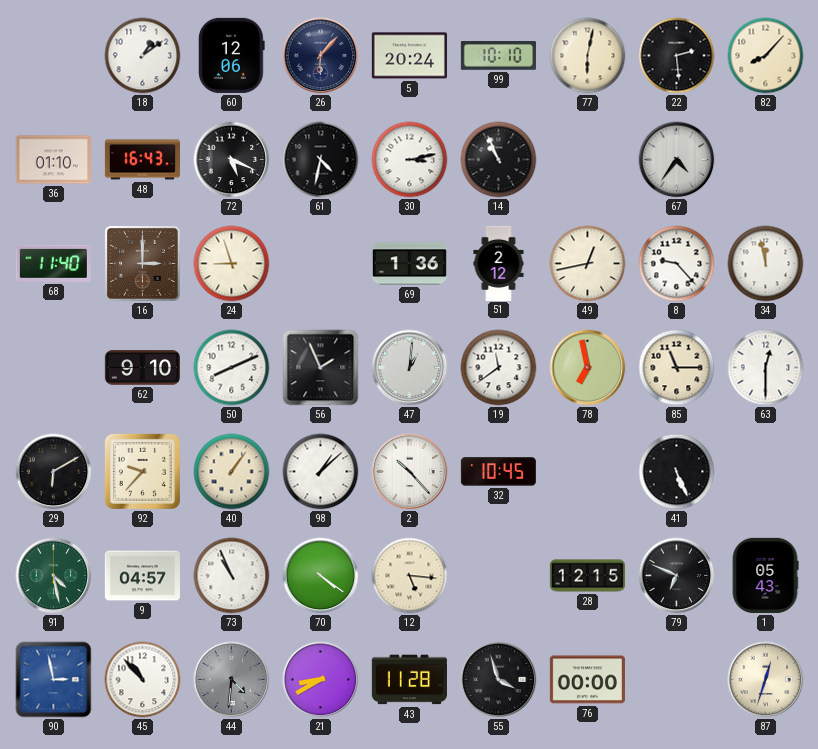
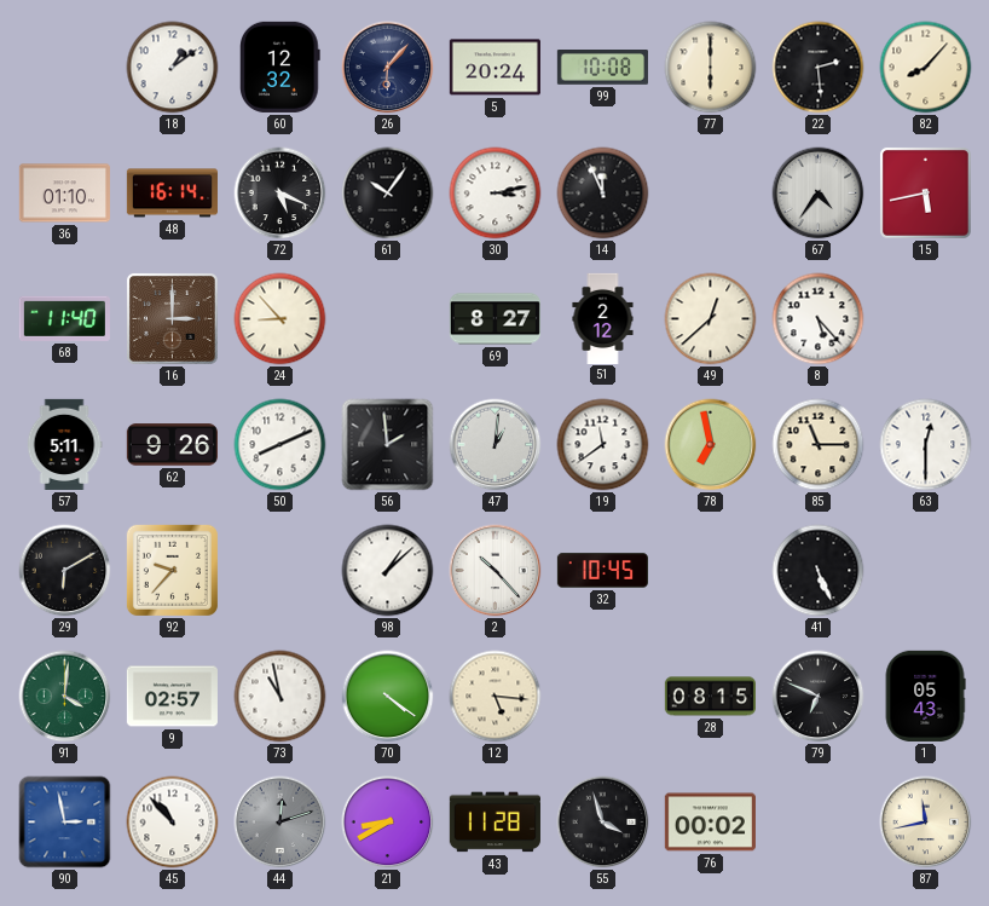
60: 12:06 -> 12:32 (280, 67)
99: 10:10 -> 10:08 (602, 68)
77: 6:02 -> 6:00 (711, 68)
48: 16:43 -> 16:14 (172, 194)
61: 4:32 -> 10:06 (388, 194)
14: 10:56 -> 11:56 (603, 194)
15: none -> 5:43 (925, 192)
24: 8:57 -> 8:53 (280, 319)
69: 1:36 -> 8:27 (494, 319)
49: 12:43 -> 12:38 (711, 319)
8: 9:23 -> 5:23 (819, 319)
34: 11:58 -> none (766, 264)
57: none -> 5:11 (64, 444)
62: 9:10 -> 9:26 (172, 445)
56: 1:56 -> 1:59 (388, 445)
40: 1:06 -> none (232, 472)
91: 4:28 -> 4:01 (65, 697)
9: 04:57 -> 02:57 (172, 697)
73: 10:56 -> 10:58 (280, 697)
28: 12:15 -> 08:15 (710, 697)
44: 4:31 -> 12:12 (280, 823)
76: 00:00 -> 00:02 (710, 823)
87: 12:33 -> 11:43 (926, 823)
